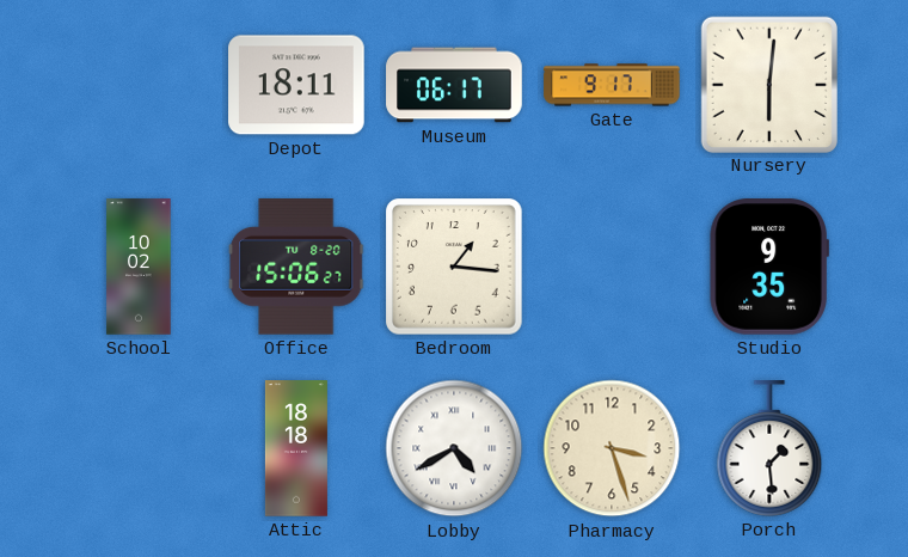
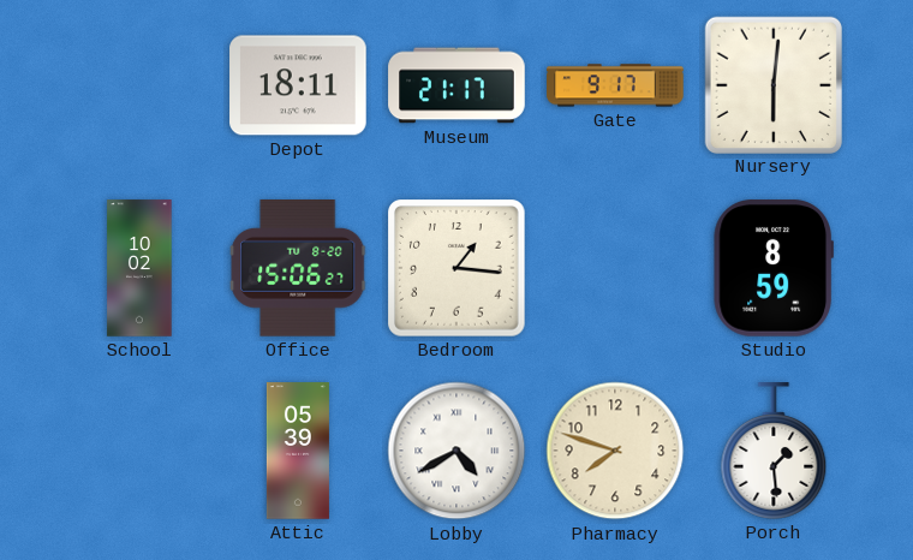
Museum: 06:17 -> 21:17 (456, 85)
Studio: 9:35 -> 8:59 (774, 268)
Attic: 18:18 -> 05:39 (298, 451)
Pharmacy: 3:27 -> 7:48 (615, 451)
